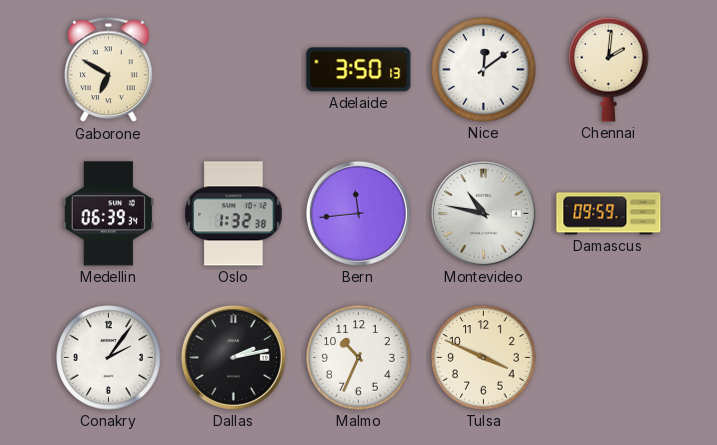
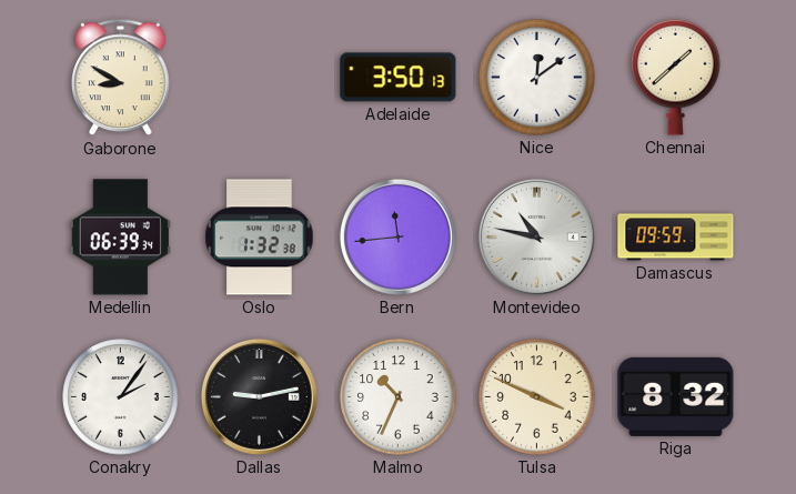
Gaborone: 6:50 -> 8:50 (121, 78)
Chennai: 2:01 -> 1:38 (676, 77)
Dallas: 2:13 -> 9:13 (259, 396)
Riga: none -> 8:32 (676, 396)
